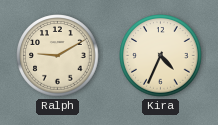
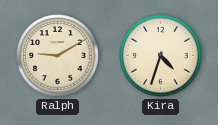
Kira: 4:34 -> 4:33 (161, 56)
